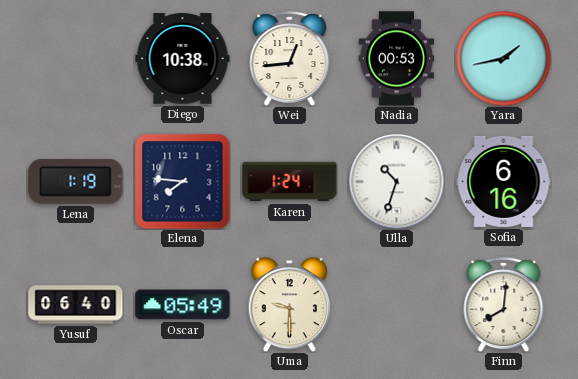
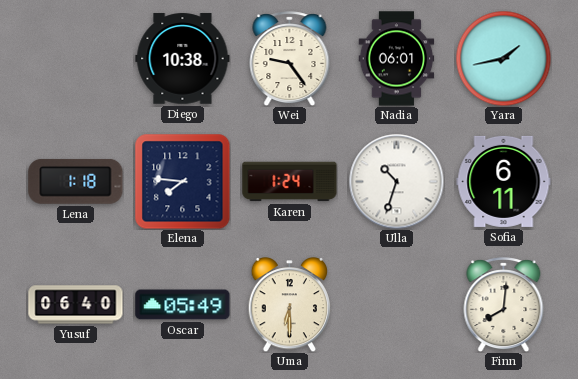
Wei: 12:44 -> 9:24 (290, 59)
Nadia: 00:53 -> 06:01 (397, 59)
Lena: 1:19 -> 1:18 (76, 181)
Sofia: 6:16 -> 6:11 (504, 181)
Uma: 9:30 -> 6:30 (290, 305)
